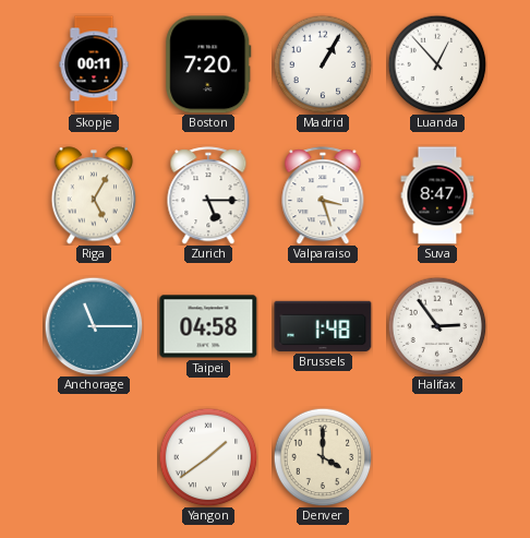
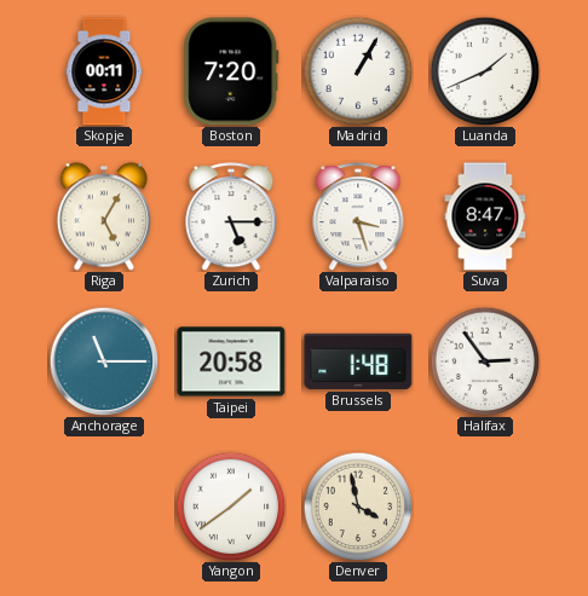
Luanda: 12:53 -> 1:41 (485, 71)
Taipei: 04:58 -> 20:58 (231, 361)
Denver: 4:00 -> 3:58 (358, 507)
